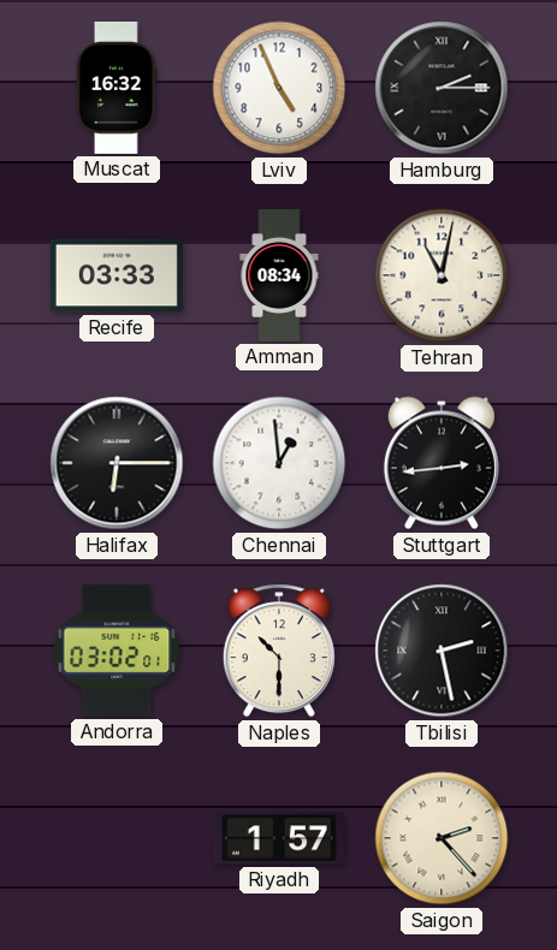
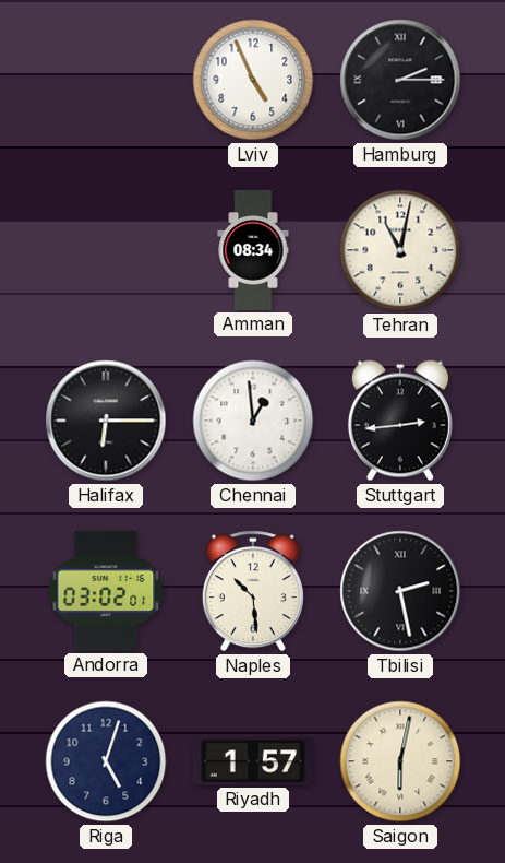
Muscat: 16:32 -> none (117, 88)
Recife: 03:33 -> none (117, 275)
Naples: 10:30 -> 10:29 (253, 591)
Riga: none -> 5:03 (106, 761)
Saigon: 2:23 -> 6:02 (400, 761)
